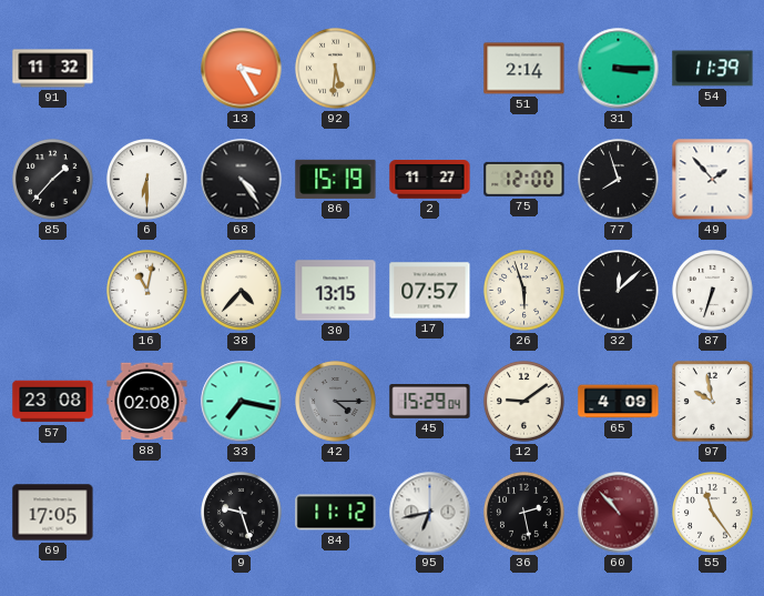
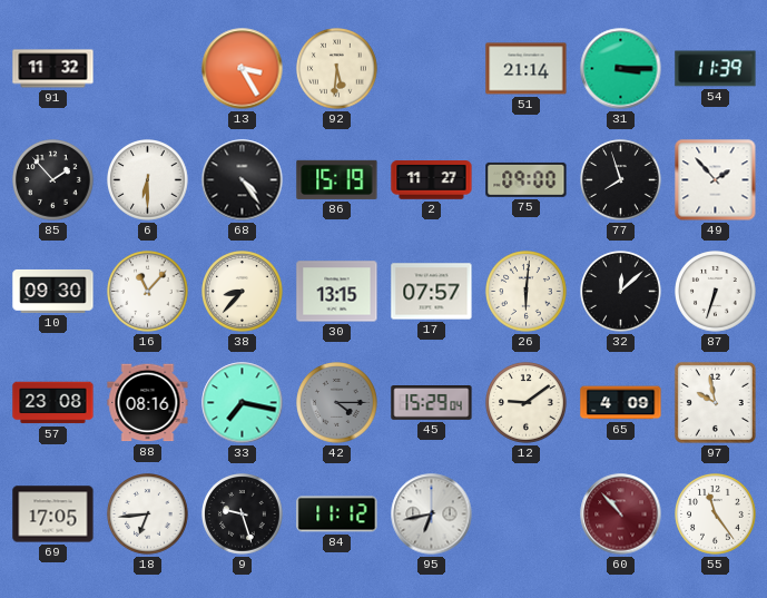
51: 2:14 -> 21:14 (527, 69)
85: 1:37 -> 1:53 (53, 180)
75: 12:00 -> 09:00 (527, 179)
10: none -> 09:30 (53, 291)
16: 11:02 -> 11:07 (148, 292)
38: 4:37 -> 8:37 (243, 292)
26: 5:57 -> 6:01 (527, 292)
88: 02:08 -> 08:16 (148, 403)
18: none -> 6:44 (148, 514)
36: 2:28 -> none (524, 513)
